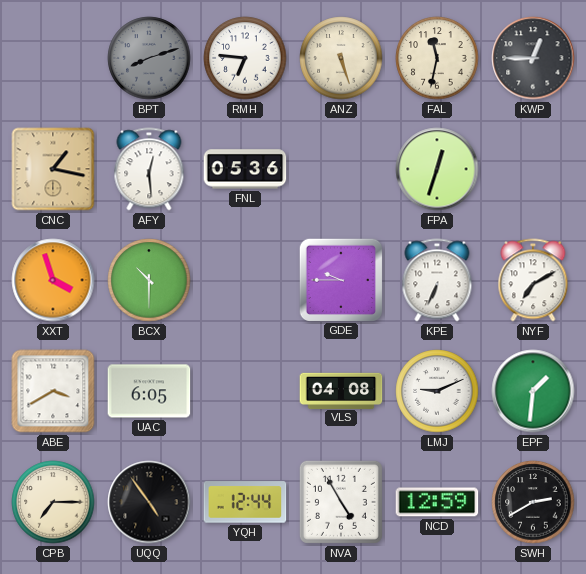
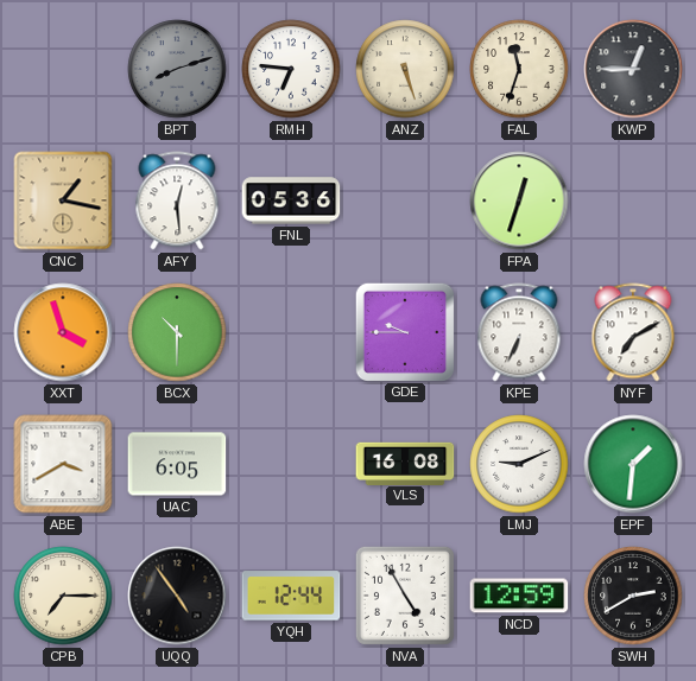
FAL: 11:32 -> 11:33 (519, 69)
VLS: 04:08 -> 16:08 (405, 463)
